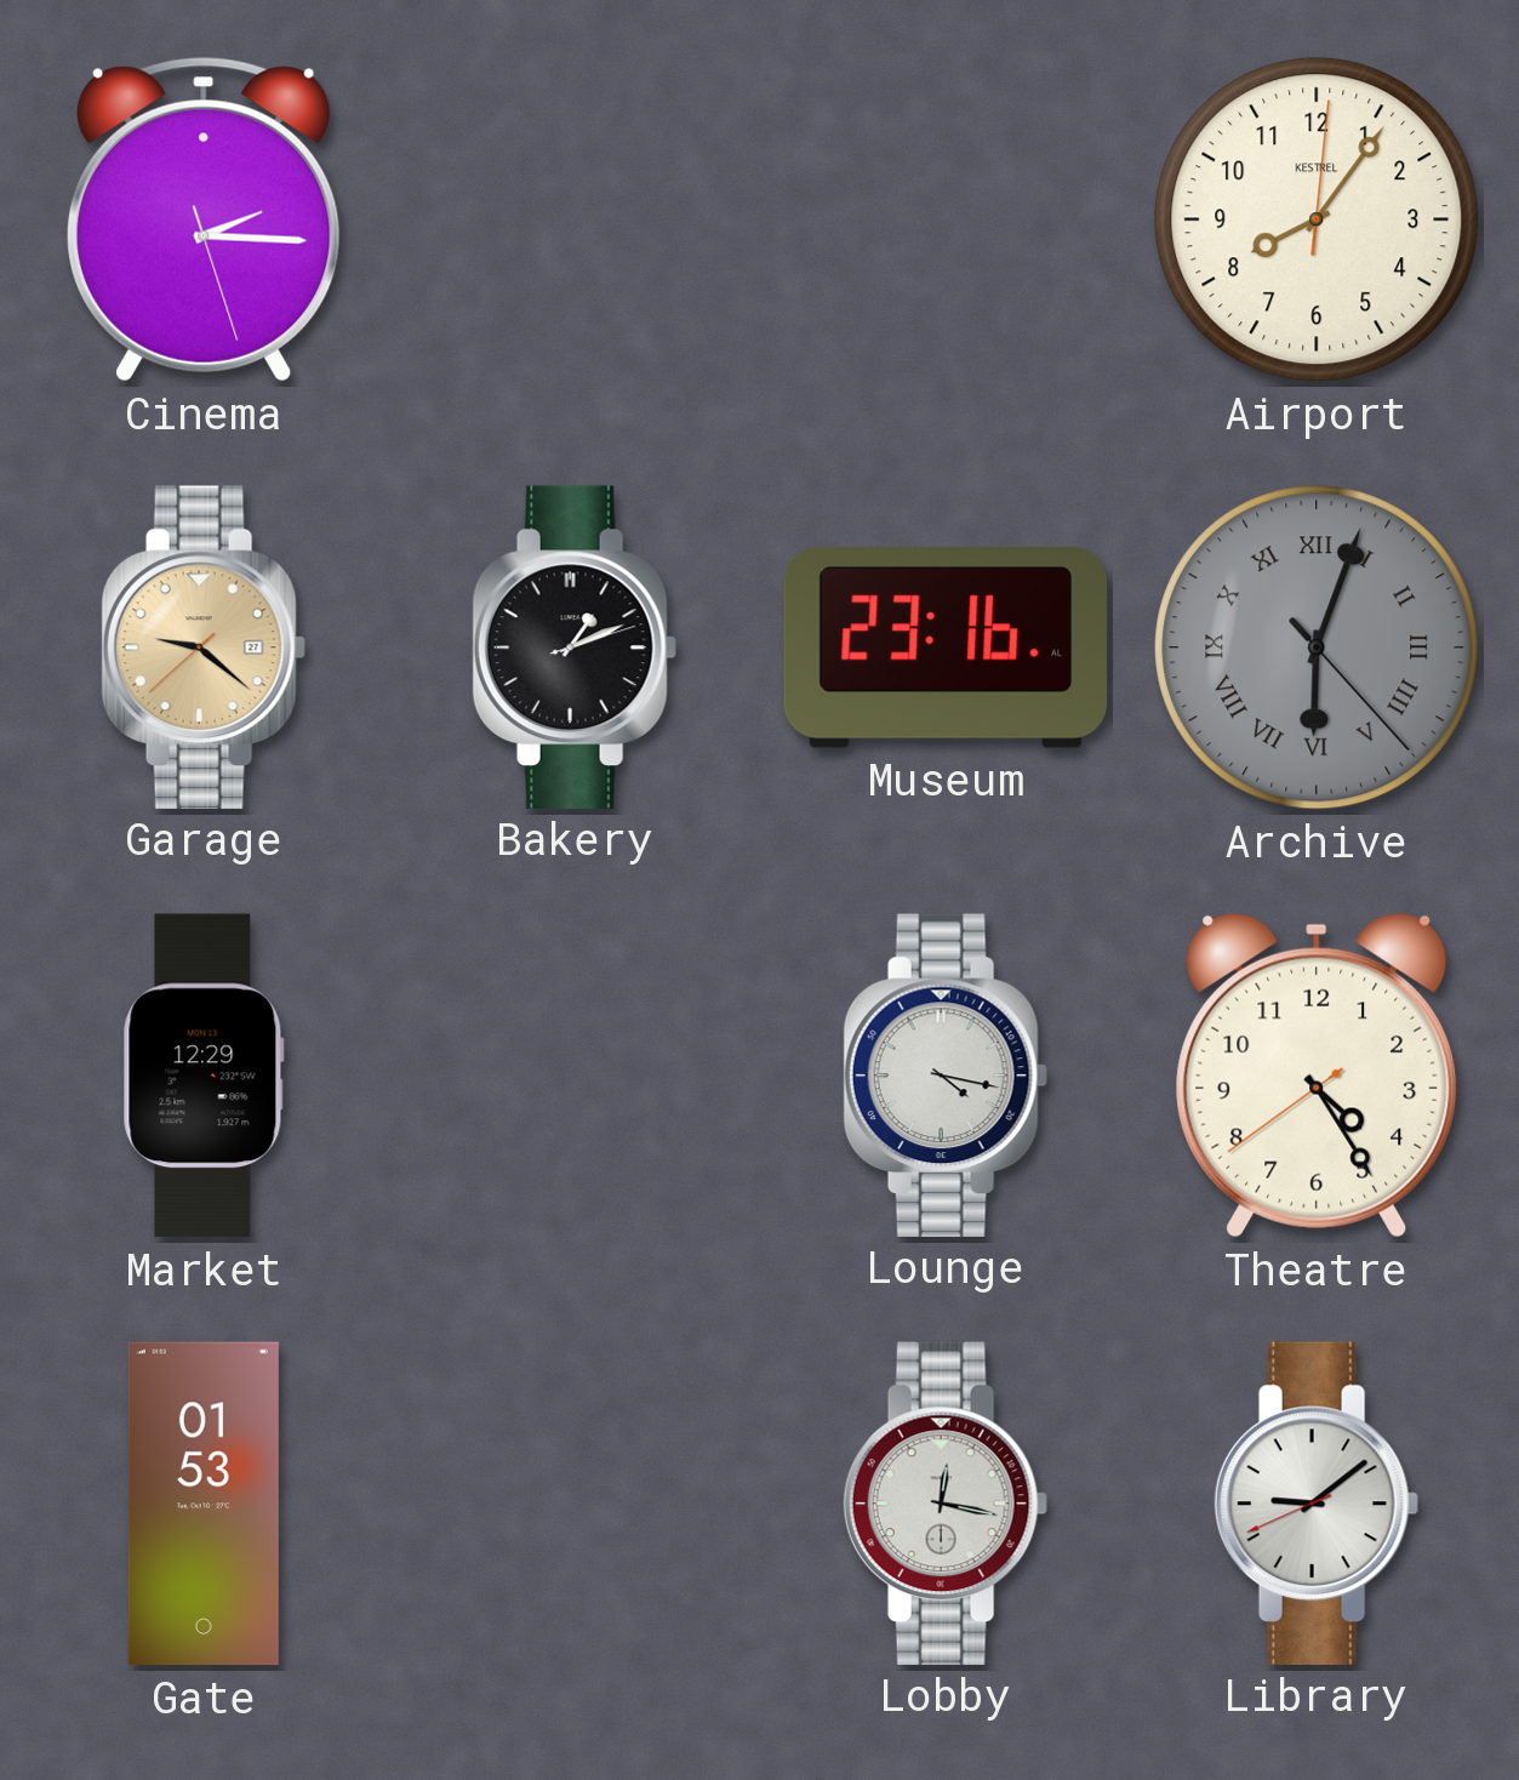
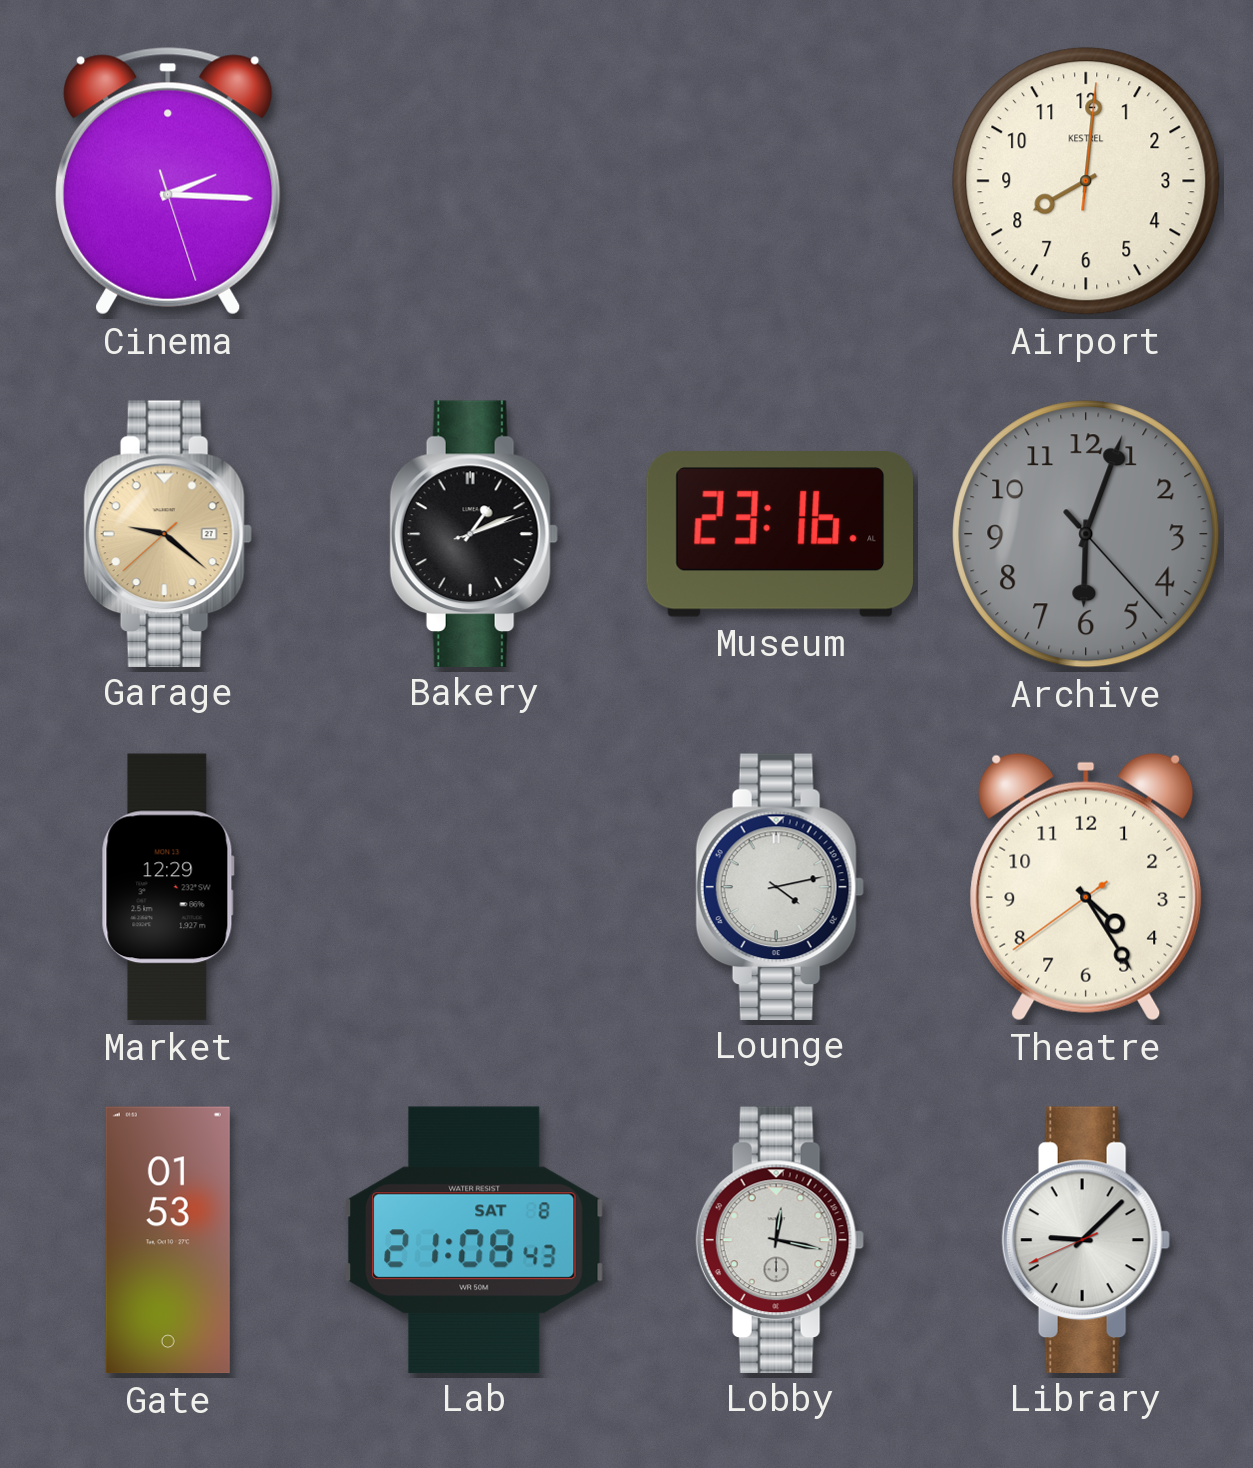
Airport: 8:06 -> 8:01 (1086, 181)
Archive numerals: Roman -> Arabic (1086, 534)
Lounge: 4:17 -> 4:13 (780, 886)
Lab: none -> 21:08 (475, 1239)
Library: 9:08 -> 9:07 (1086, 1239)
